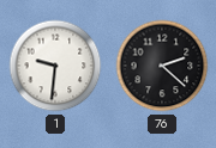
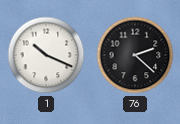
1: 9:31 -> 10:19 (46, 55)
